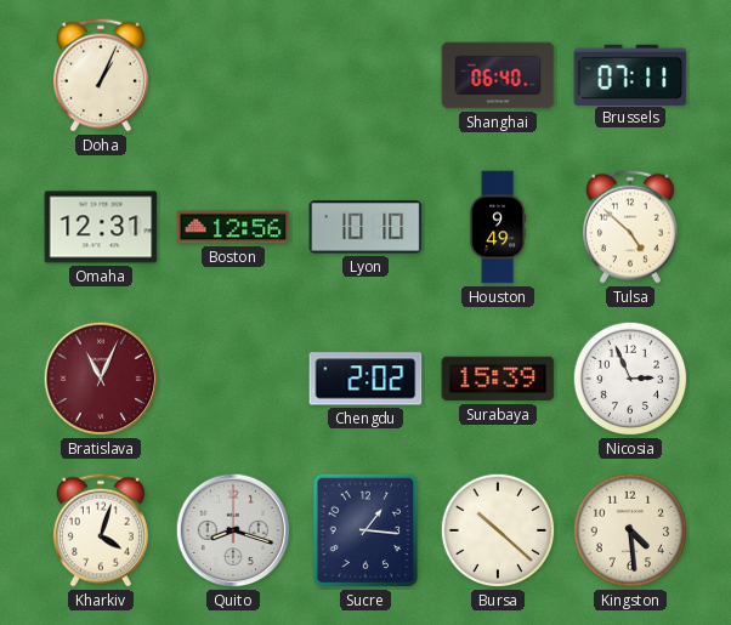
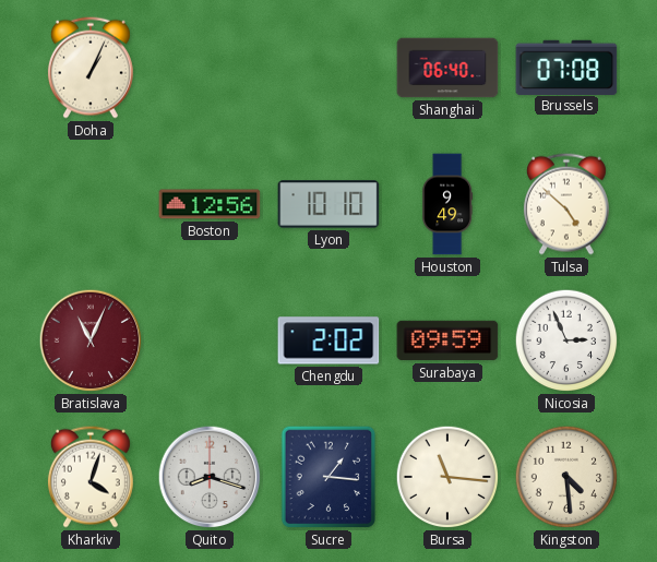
Brussels: 07:11 -> 07:08 (566, 67)
Omaha: 12:31 -> none (101, 227)
Surabaya: 15:39 -> 09:59 (447, 340)
Bursa: 10:22 -> 11:16 (447, 477)
